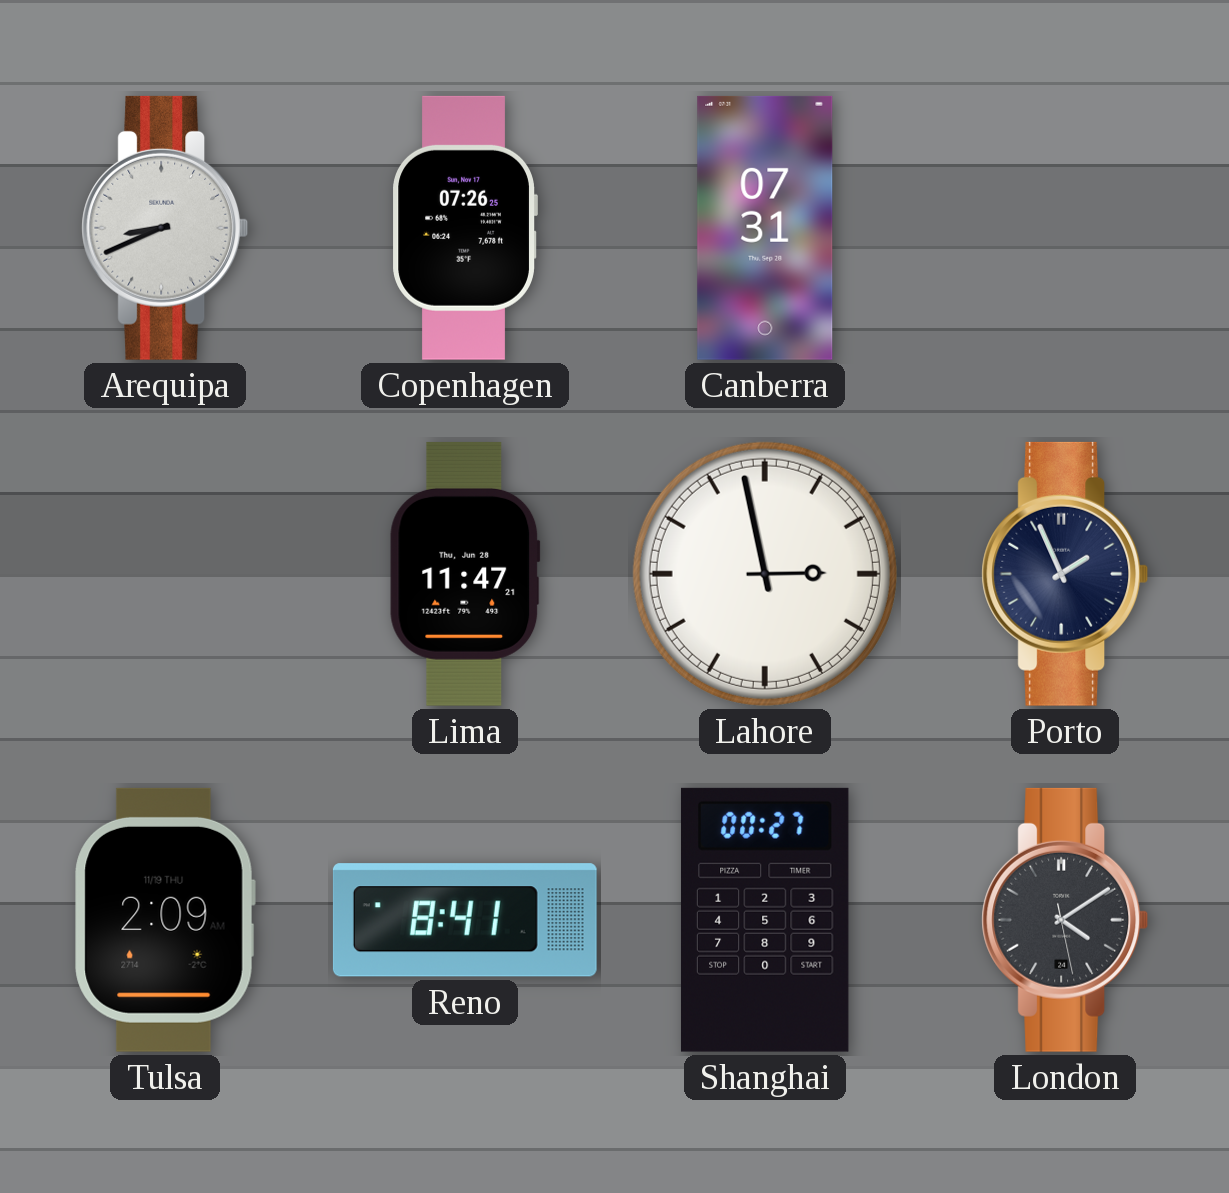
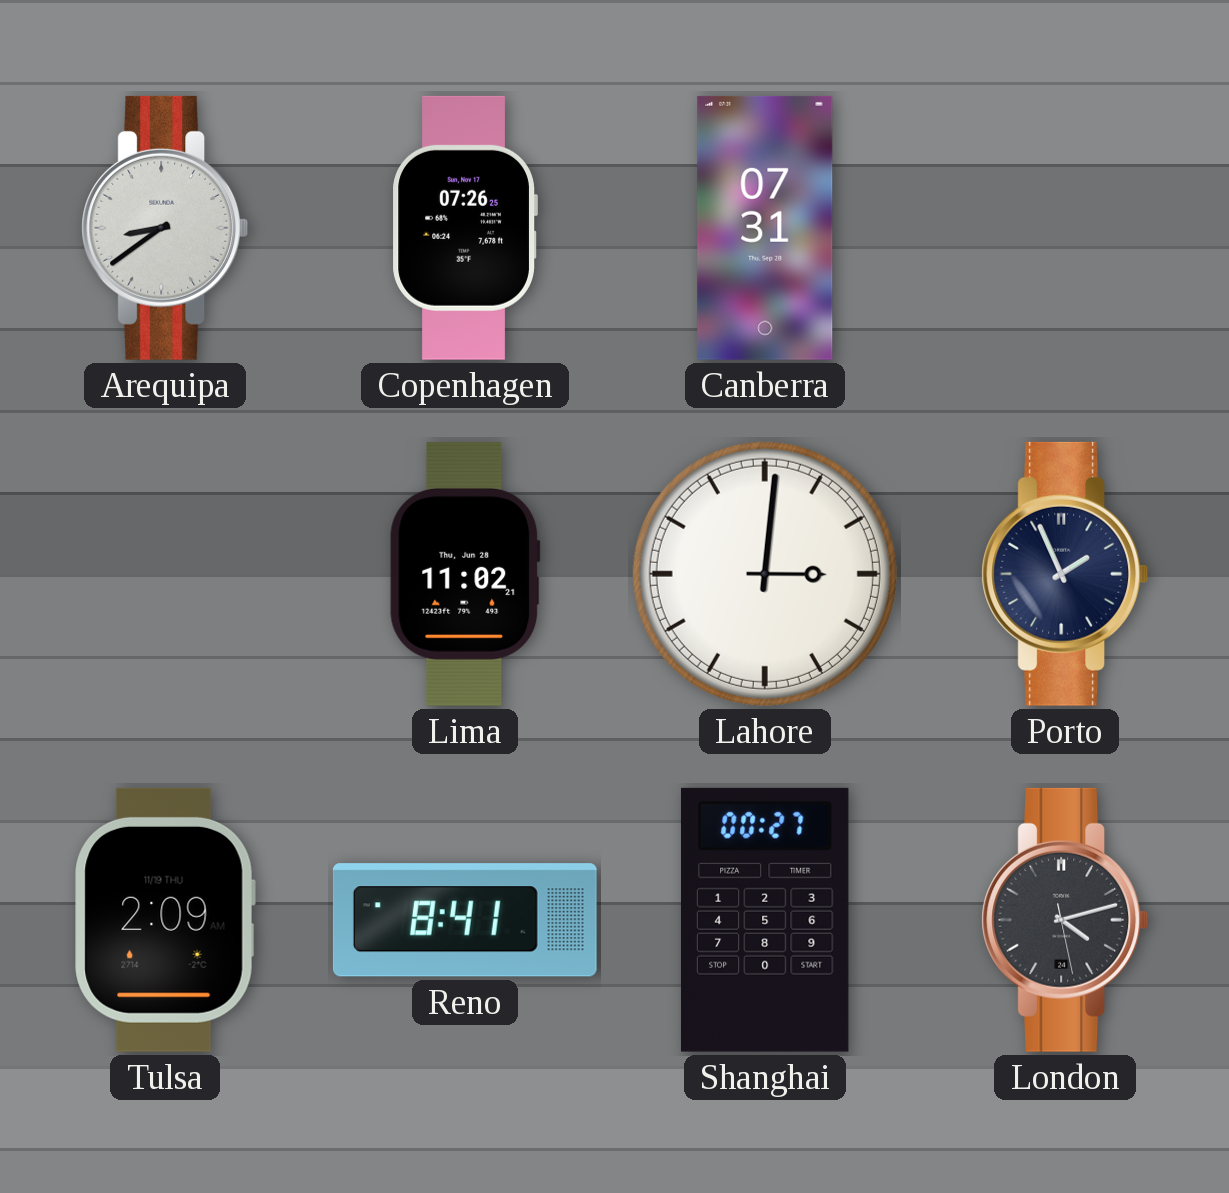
Arequipa: 8:41 -> 8:39 (165, 228)
Lima: 11:47 -> 11:02 (465, 574)
Lahore: 2:58 -> 3:01 (765, 574)
London: 4:09 -> 4:12 (1065, 920)
